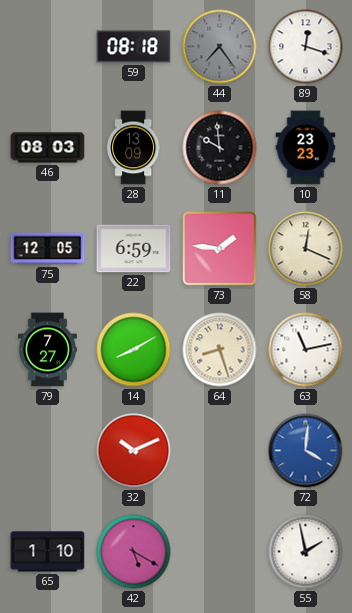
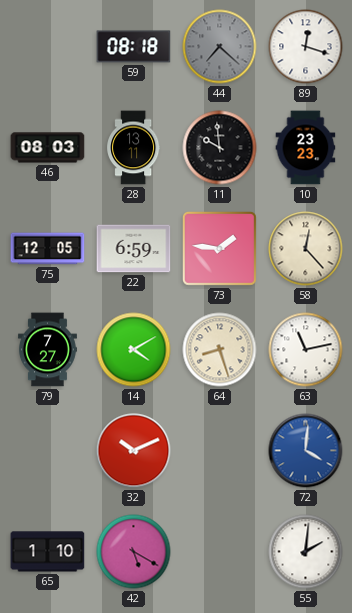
44: 7:24 -> 7:22 (220, 47)
28: 13:09 -> 13:11 (134, 148)
58: 12:19 -> 12:23 (306, 249)
14: 8:10 -> 4:10 (134, 350)
55: 1:58 -> 2:01 (306, 552)
